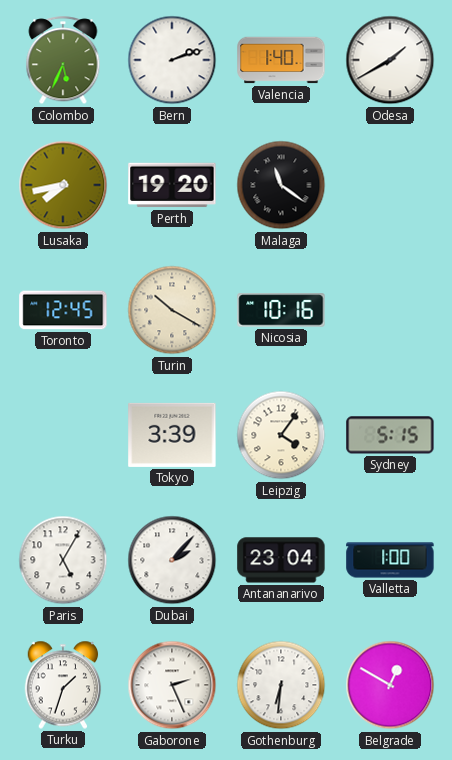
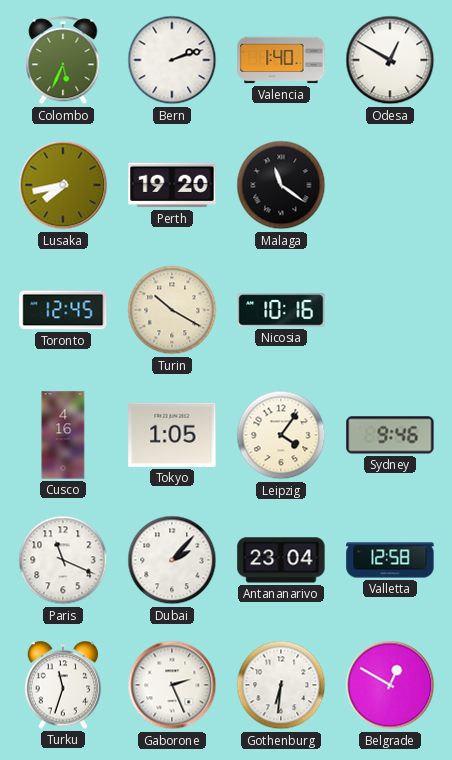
Odesa: 1:40 -> 12:50 (390, 60)
Cusco: none -> 4:16 (63, 435)
Tokyo: 3:39 -> 1:05 (172, 435)
Sydney: 5:15 -> 9:46 (390, 435)
Paris: 5:05 -> 11:19 (63, 560)
Valletta: 1:00 -> 12:58 (390, 560)
Turku: 1:33 -> 11:33 (63, 685)
